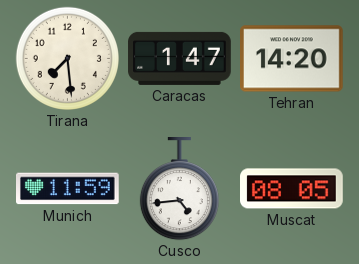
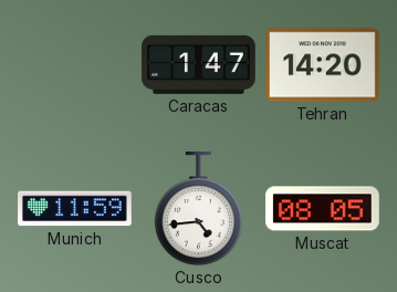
Tirana: 7:29 -> none (67, 58)
